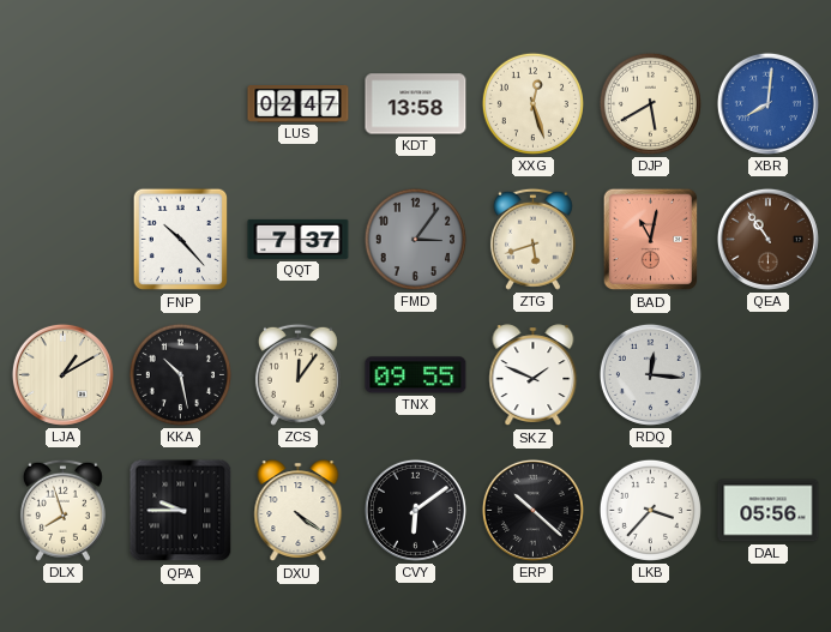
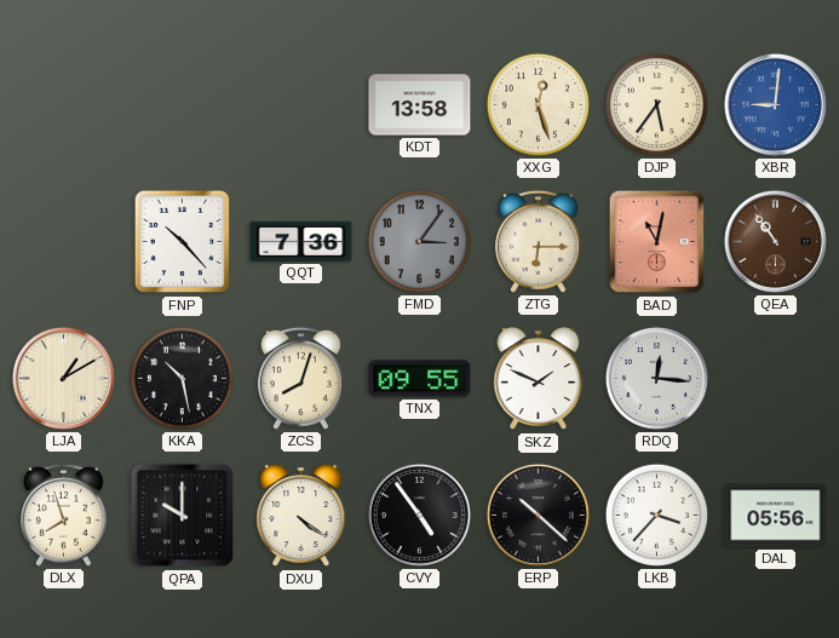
LUS: 02:47 -> none (299, 104)
DJP: 5:40 -> 5:36 (656, 104)
XBR: 8:01 -> 9:01 (775, 104)
QQT: 7:37 -> 7:36 (301, 241)
ZTG: 5:42 -> 6:15 (538, 241)
ZCS: 12:06 -> 8:03 (300, 378)
QPA: 9:45 -> 10:00 (183, 516)
CVY: 6:09 -> 4:54 (419, 515)
